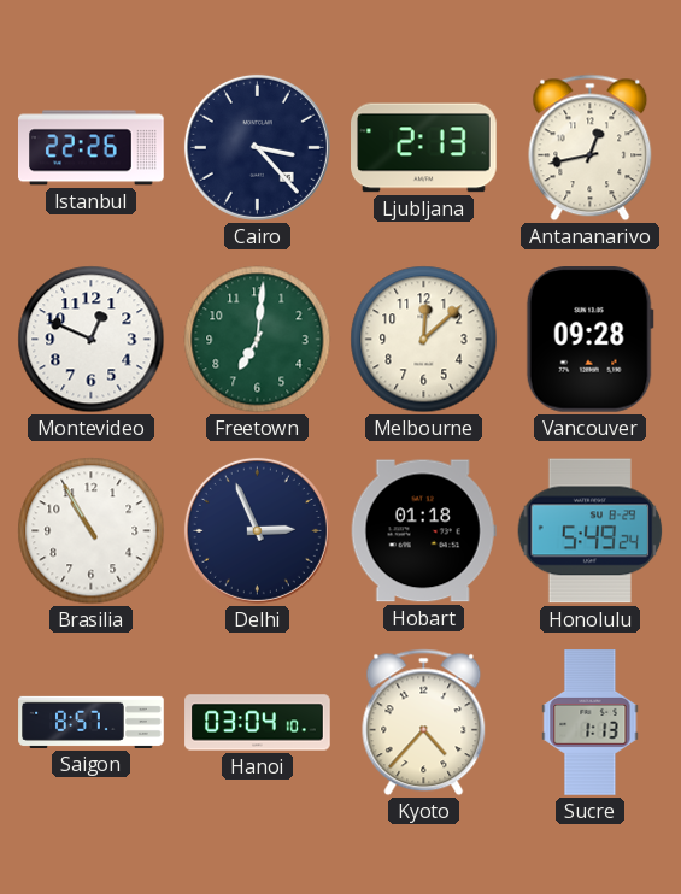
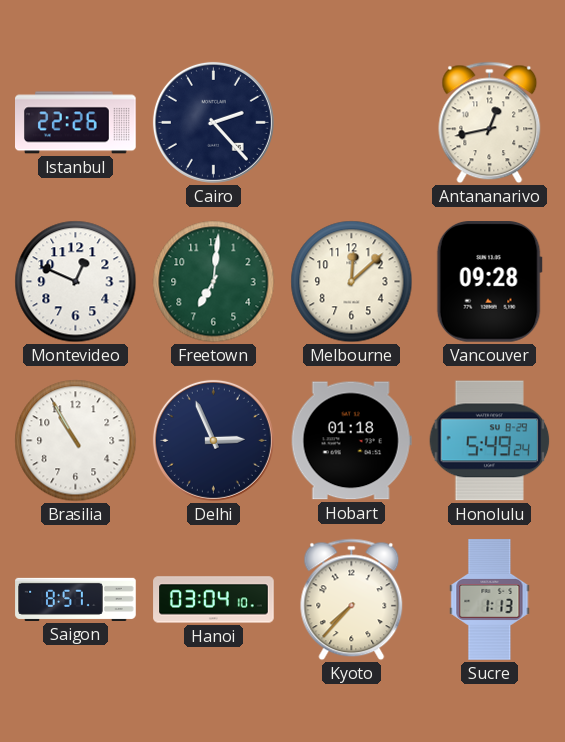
Cairo: 3:23 -> 2:23 (213, 122)
Ljubljana: 2:13 -> none (424, 148)
Kyoto: 4:37 -> 7:37 (352, 600)
